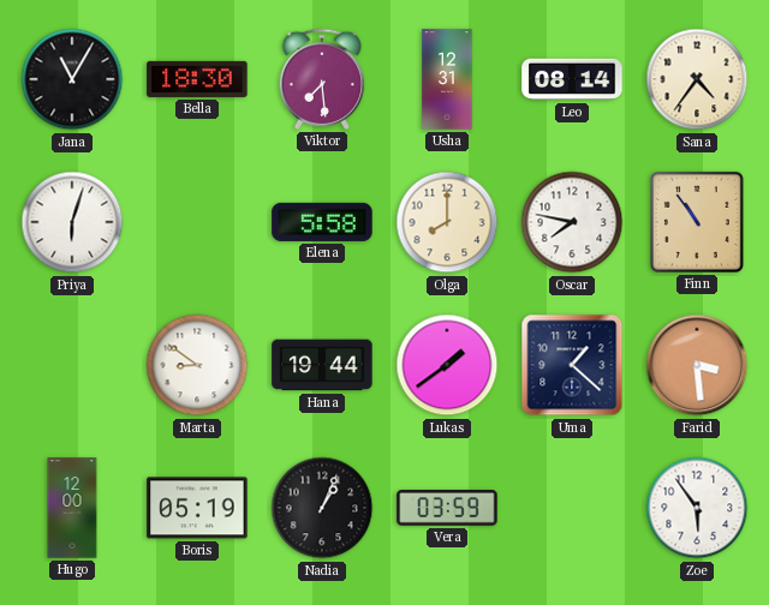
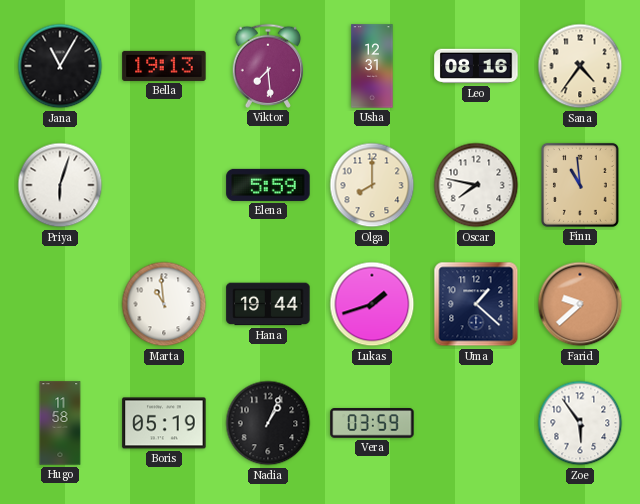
Bella: 18:30 -> 19:13 (164, 66)
Leo: 08:14 -> 08:16 (476, 66)
Elena: 5:58 -> 5:59 (268, 185)
Finn: 10:54 -> 10:59 (580, 185)
Marta: 8:51 -> 10:59 (164, 304)
Lukas: 1:39 -> 1:42 (372, 304)
Farid: 3:29 -> 9:38 (580, 304)
Hugo: 12:00 -> 11:58 (60, 423)
